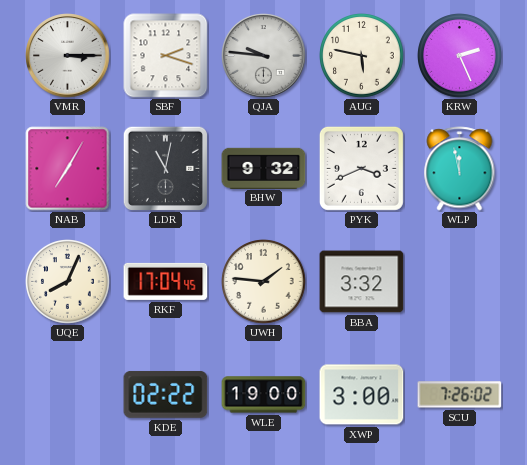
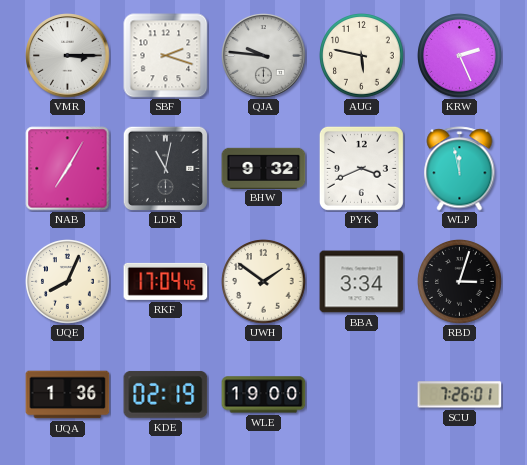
UWH: 1:46 -> 1:51 (264, 282)
BBA: 3:32 -> 3:34 (362, 282)
RBD: none -> 3:03 (460, 282)
UQA: none -> 1:36 (68, 395)
KDE: 02:22 -> 02:19 (166, 394)
XWP: 3:00 -> none (362, 395)
SCU: 7:26:02 -> 7:26:01 (460, 395)
